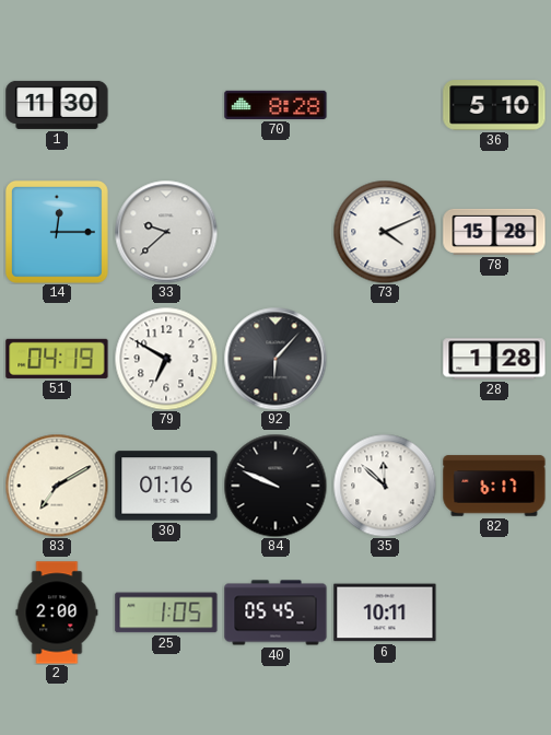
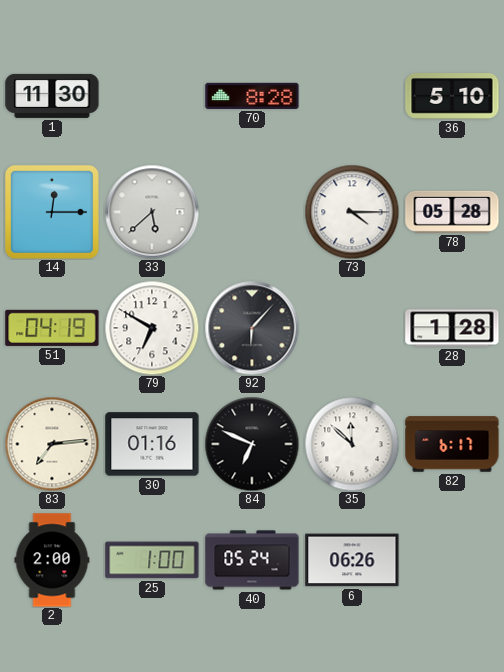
33: 9:38 -> 5:38 (152, 212)
73: 4:11 -> 4:15 (352, 212)
78: 15:28 -> 05:28 (452, 212)
83: 7:10 -> 7:14 (52, 444)
84: 9:49 -> 6:49 (252, 444)
25: 1:05 -> 1:00 (152, 560)
40: 05:45 -> 05:24 (252, 560)
6: 10:11 -> 06:26 (352, 560)
